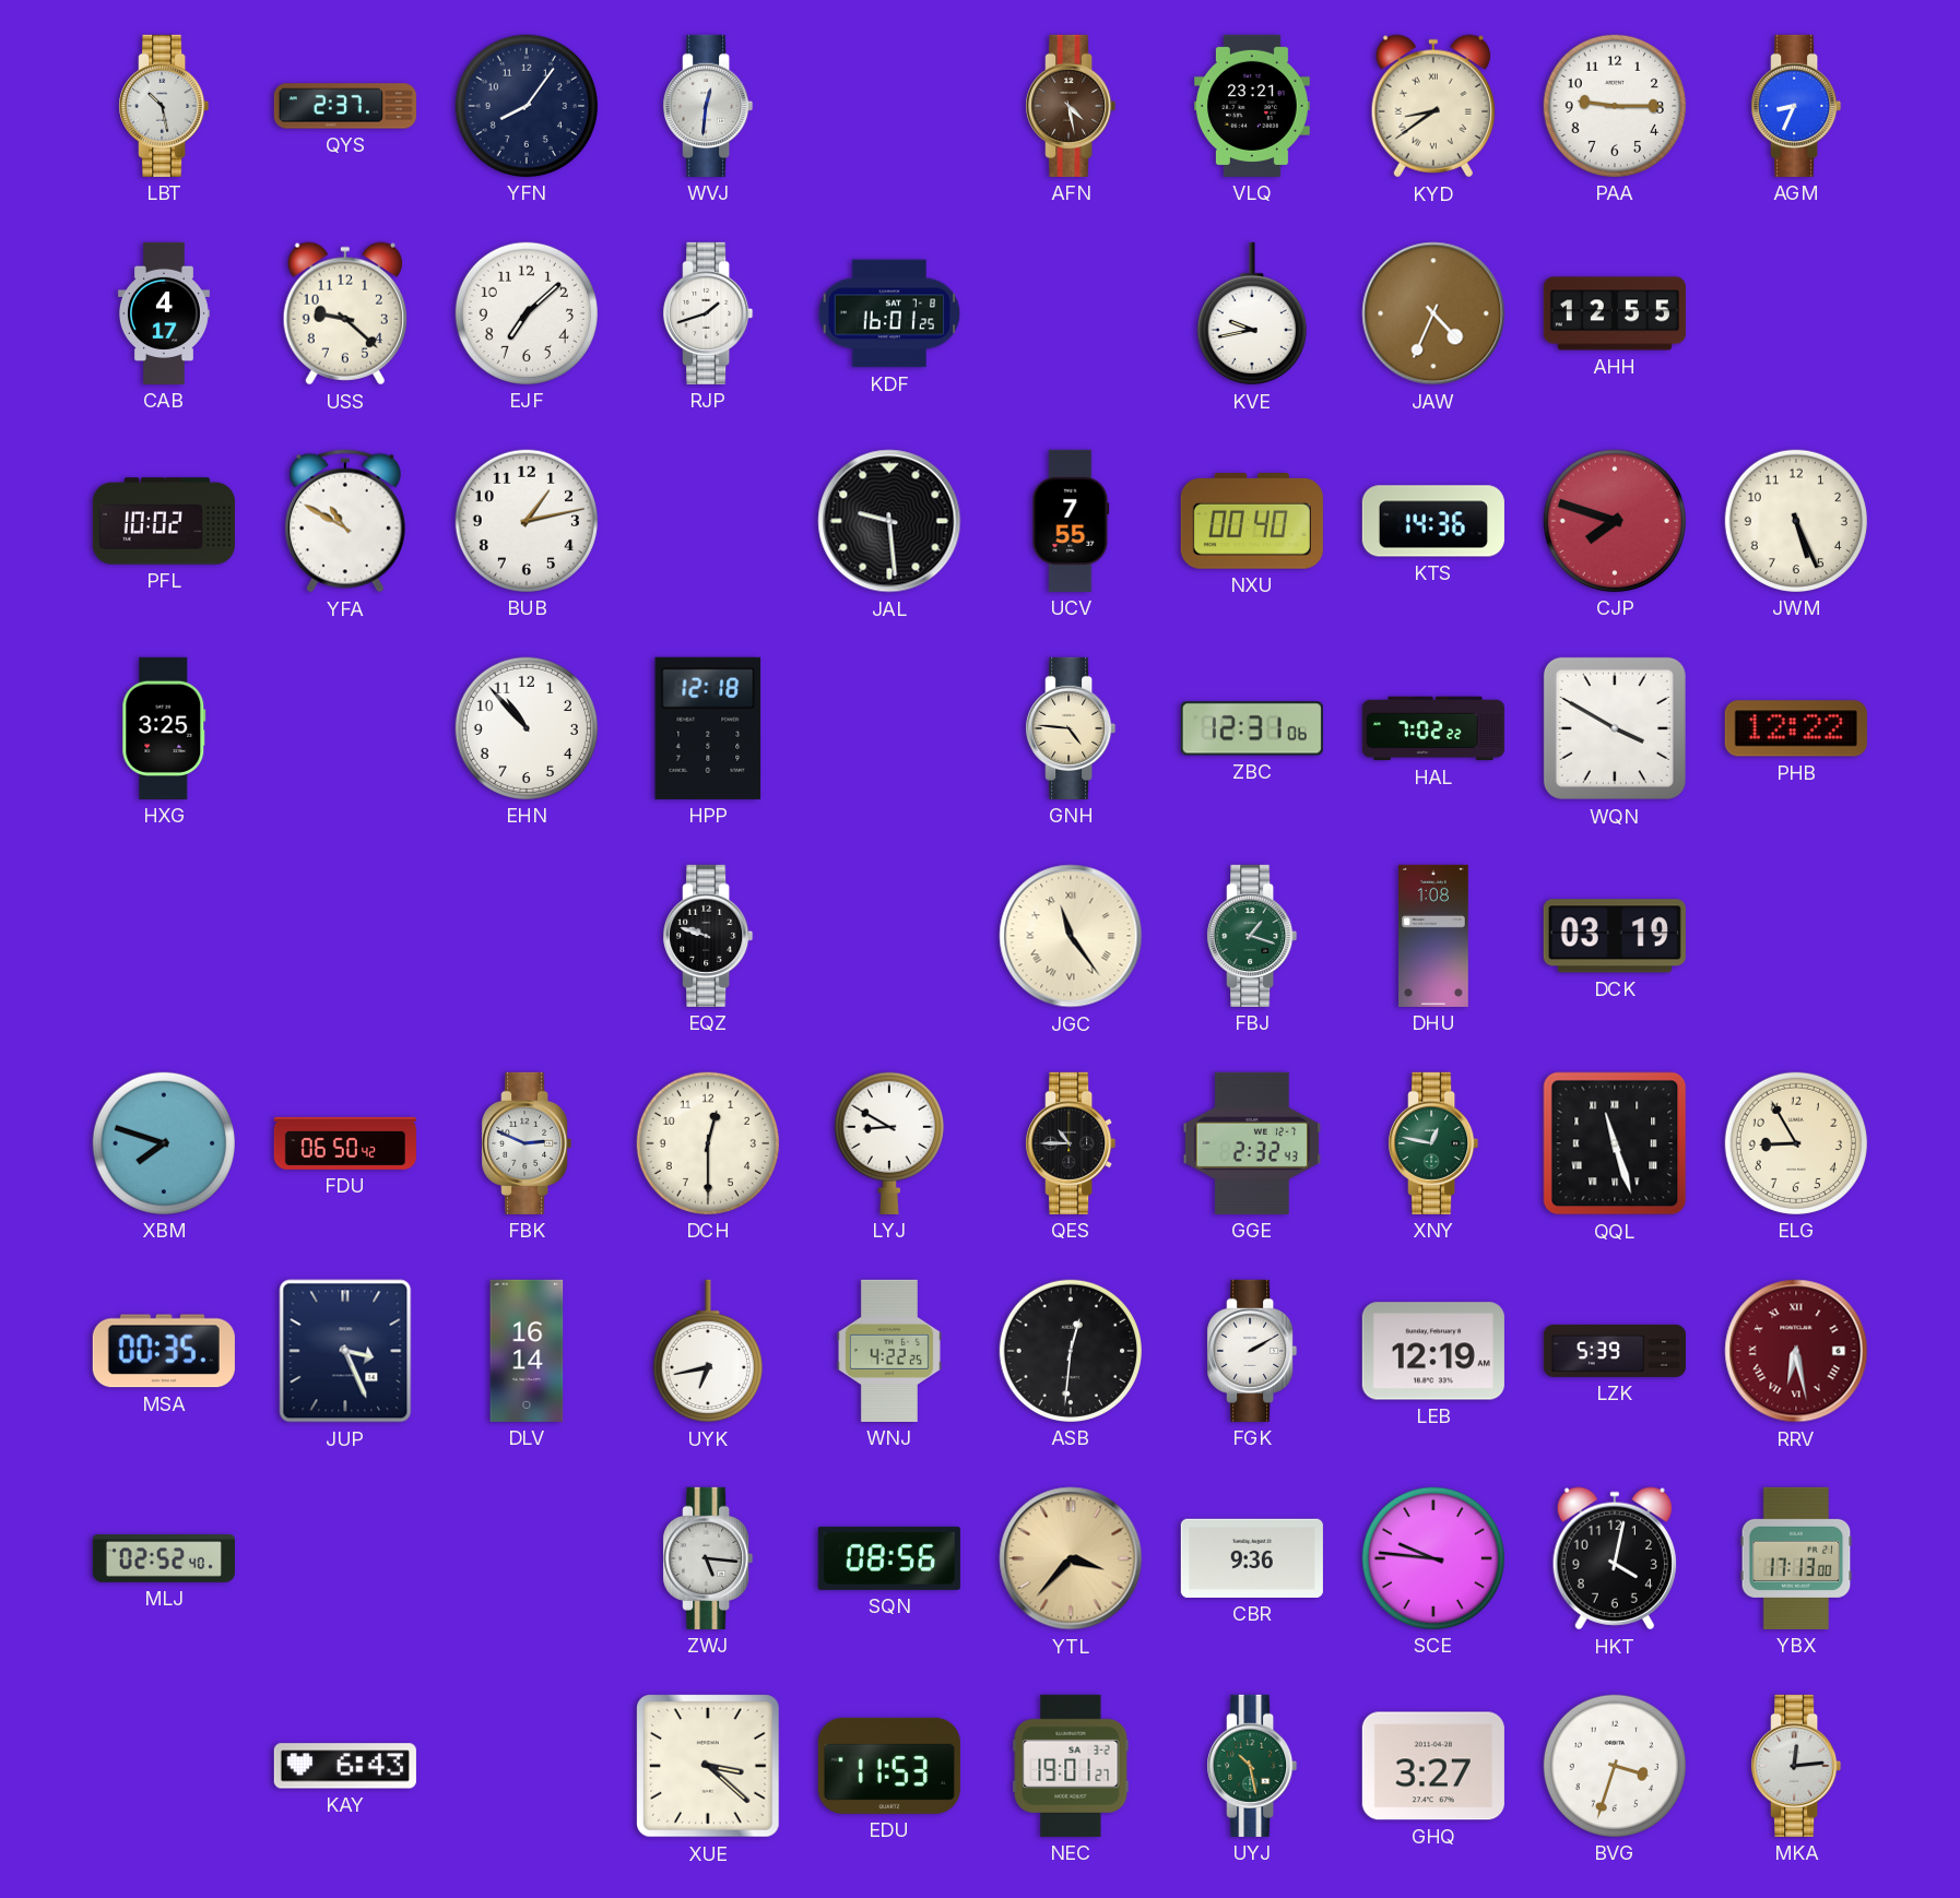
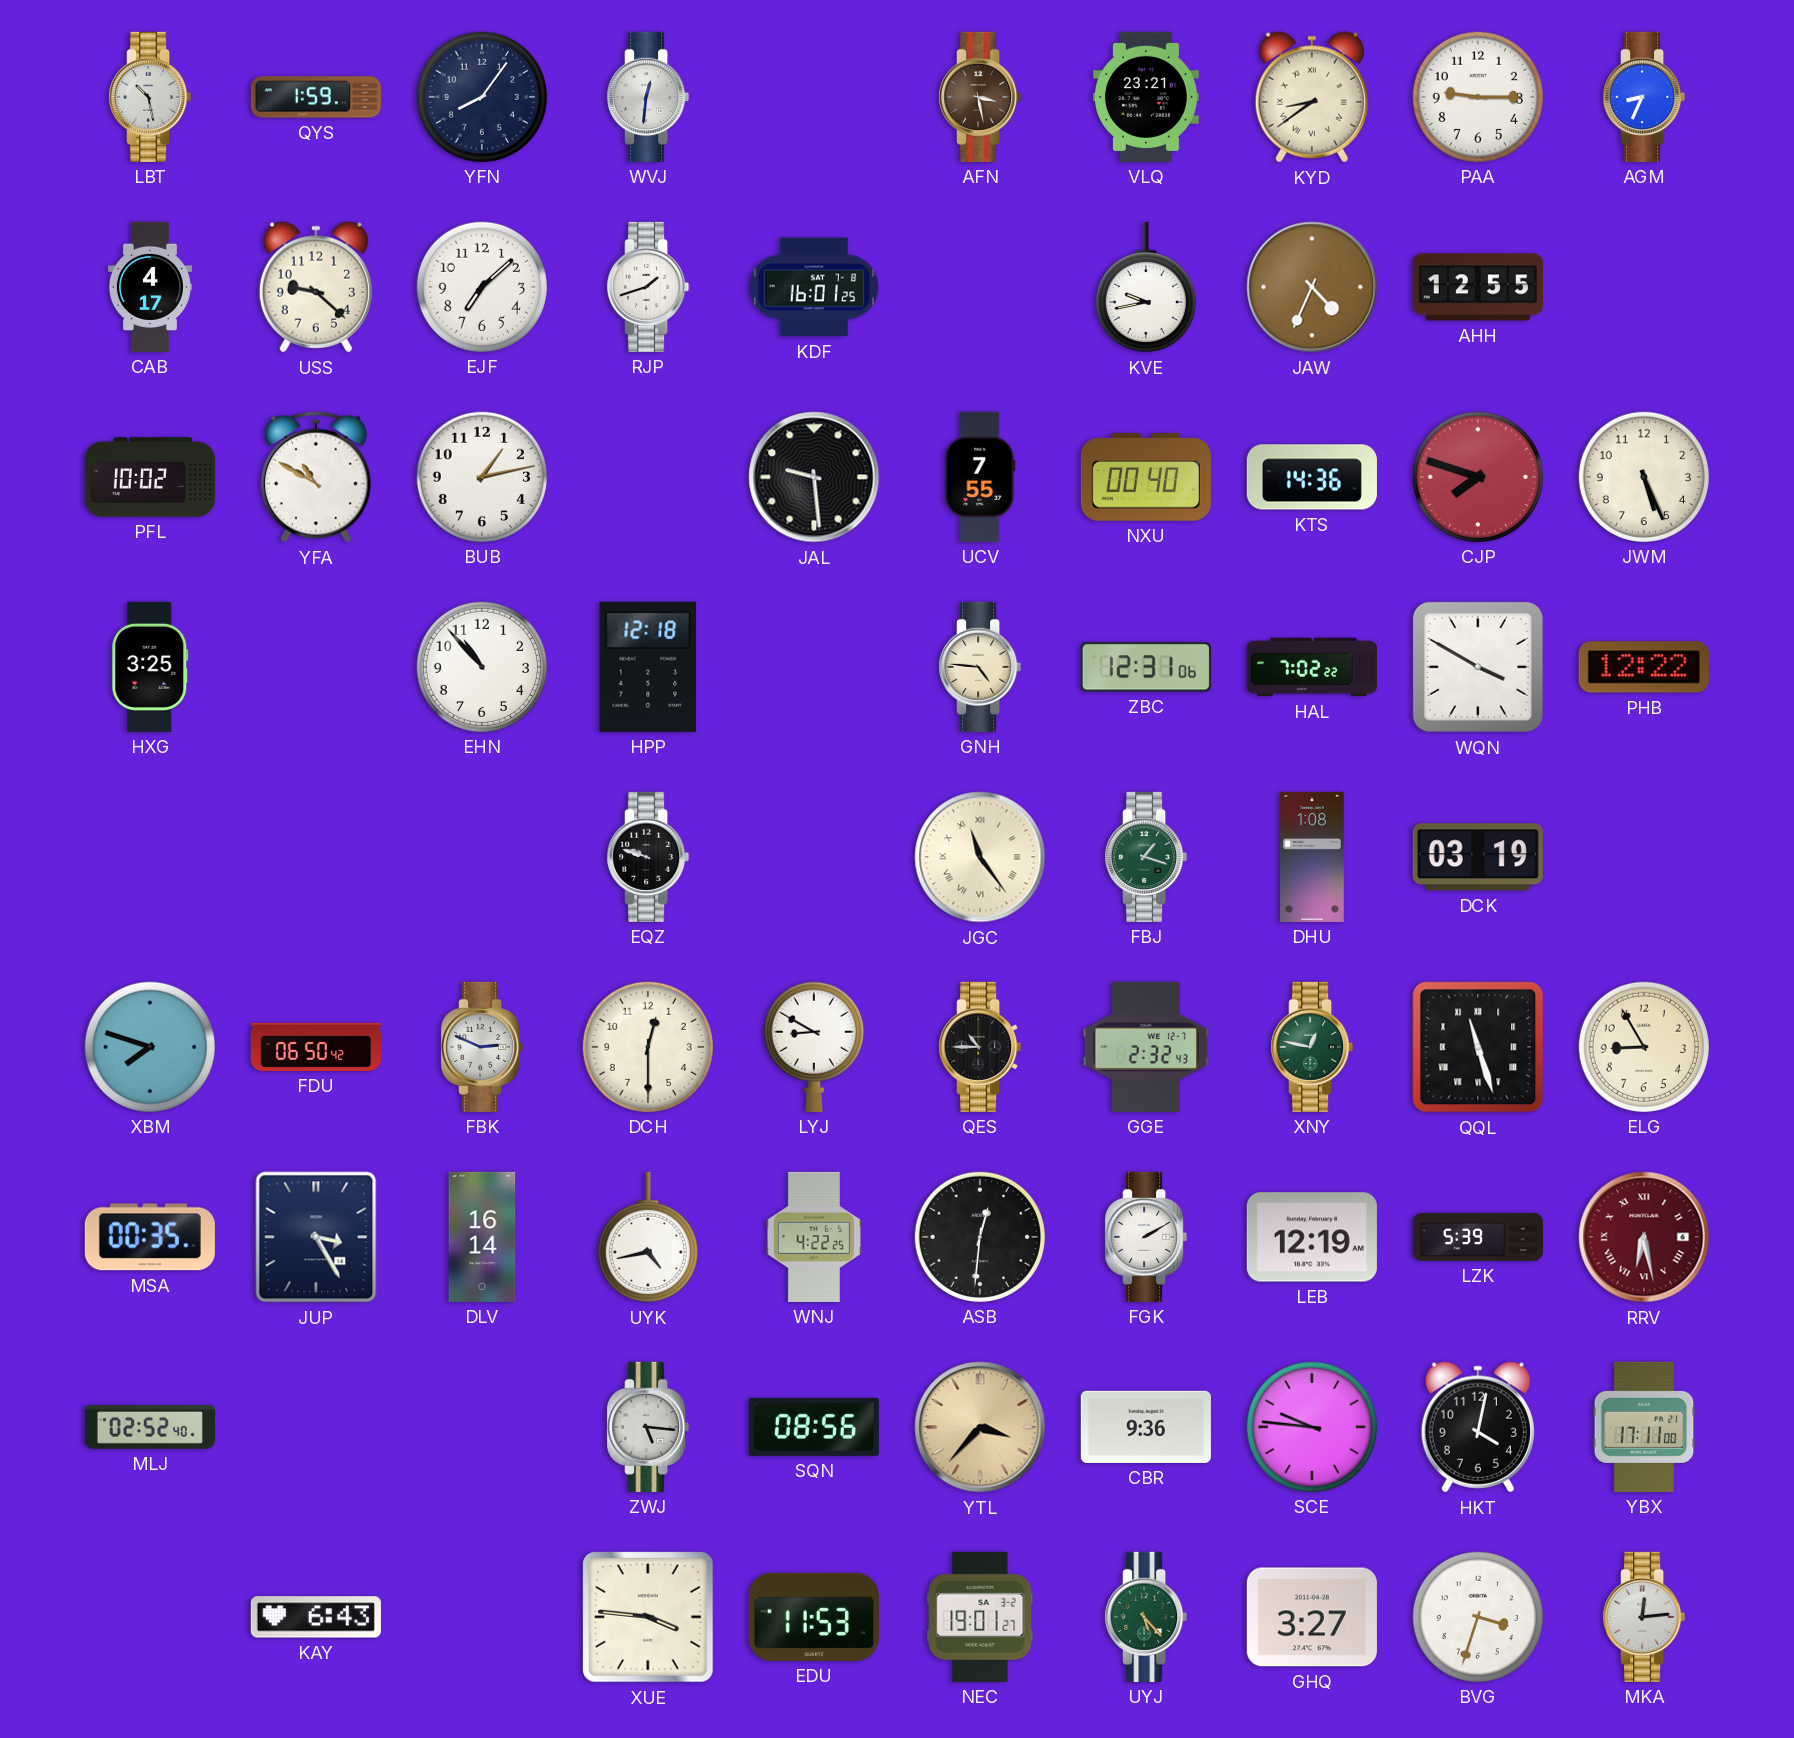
QYS: 2:37 -> 1:59 (316, 97)
AFN: 4:28 -> 3:28 (980, 97)
JUP: 3:26 -> 3:25 (316, 1237)
UYK: 6:43 -> 4:43 (648, 1237)
YBX: 17:13 -> 17:11 (1644, 1427)
XUE: 3:22 -> 3:46 (648, 1617)
UYJ: 10:28 -> 5:23 (1146, 1617)
